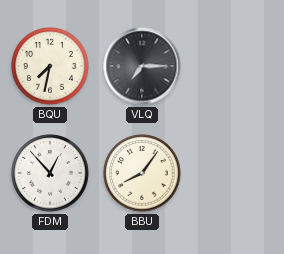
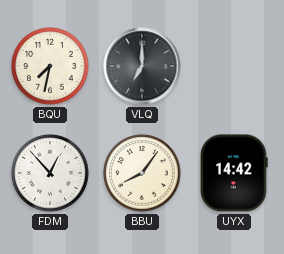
VLQ: 7:15 -> 7:00 (142, 66)
UYX: none -> 14:42 (234, 173)
